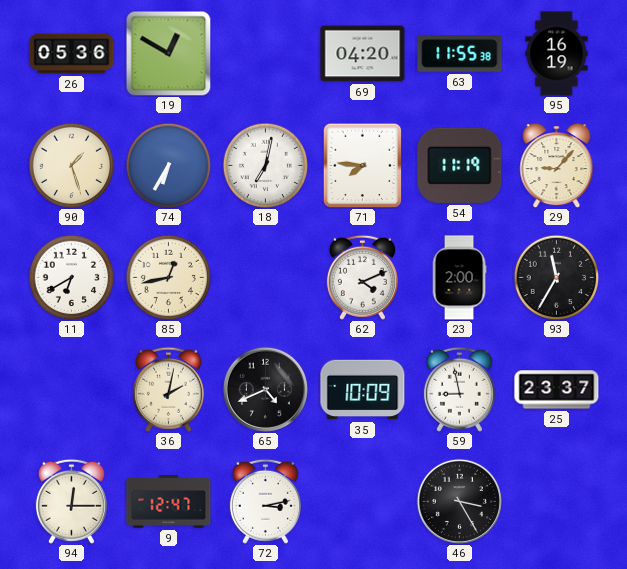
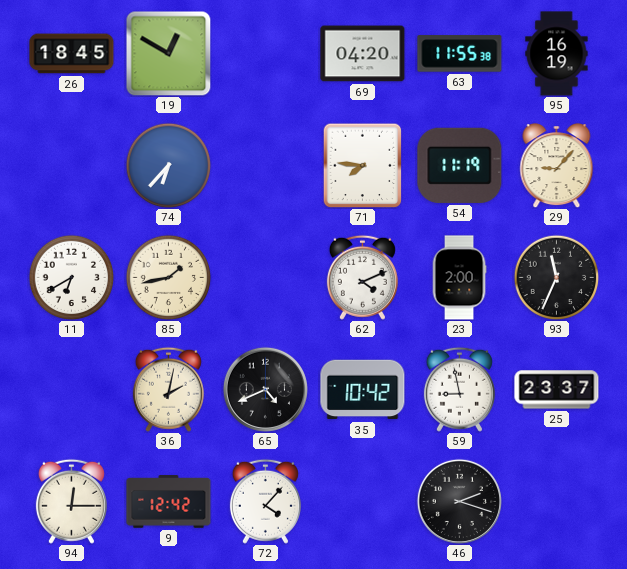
26: 05:36 -> 18:45 (72, 54)
90: 1:27 -> none (71, 165)
74: 6:35 -> 6:37 (168, 165)
18: 7:02 -> none (265, 165)
85: 12:43 -> 1:43 (168, 277)
93: 11:35 -> 11:34 (556, 277)
35: 10:09 -> 10:42 (363, 390)
9: 12:47 -> 12:42 (169, 502)
72: 3:13 -> 4:07 (265, 501)
46: 3:25 -> 2:18 (459, 501)
